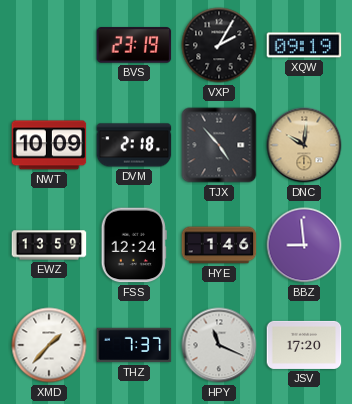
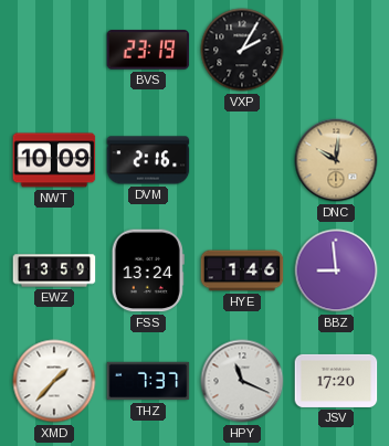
XQW: 09:19 -> none (304, 45)
DVM: 2:18 -> 2:16 (148, 160)
TJX: 4:53 -> none (219, 145)
FSS: 12:24 -> 13:24 (148, 270)
